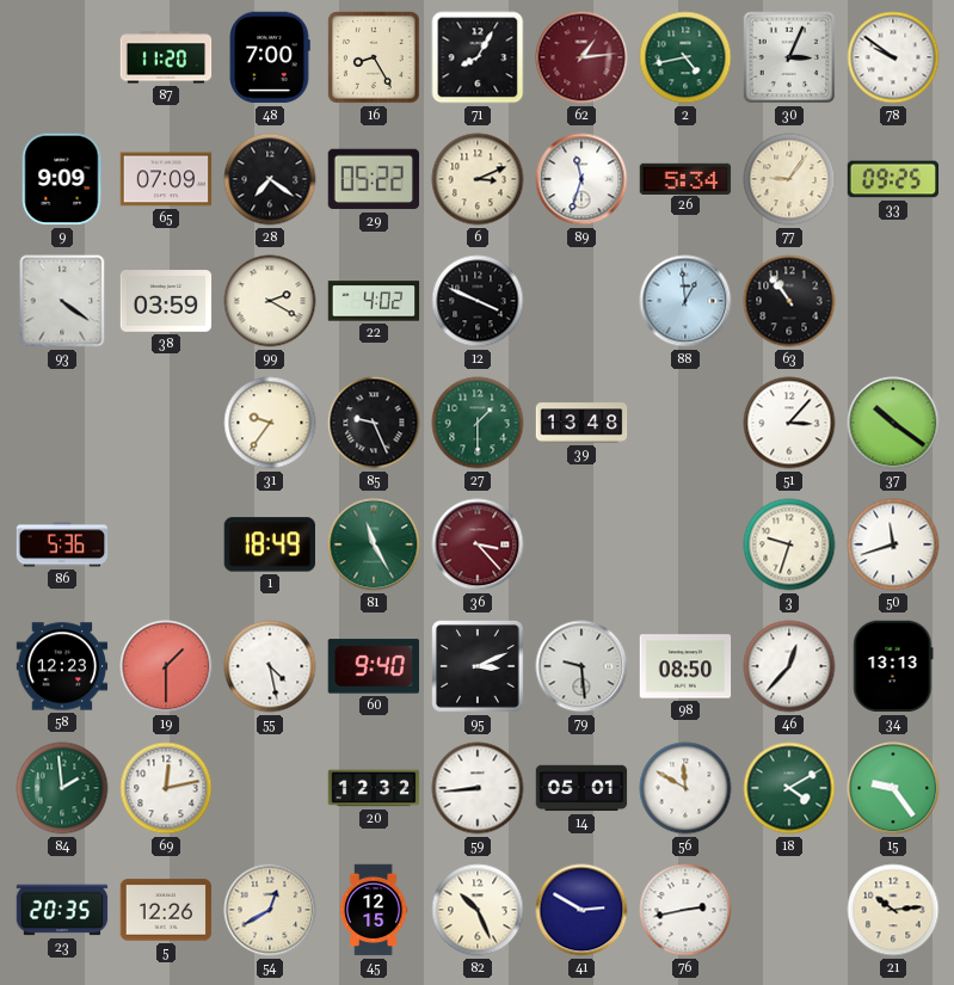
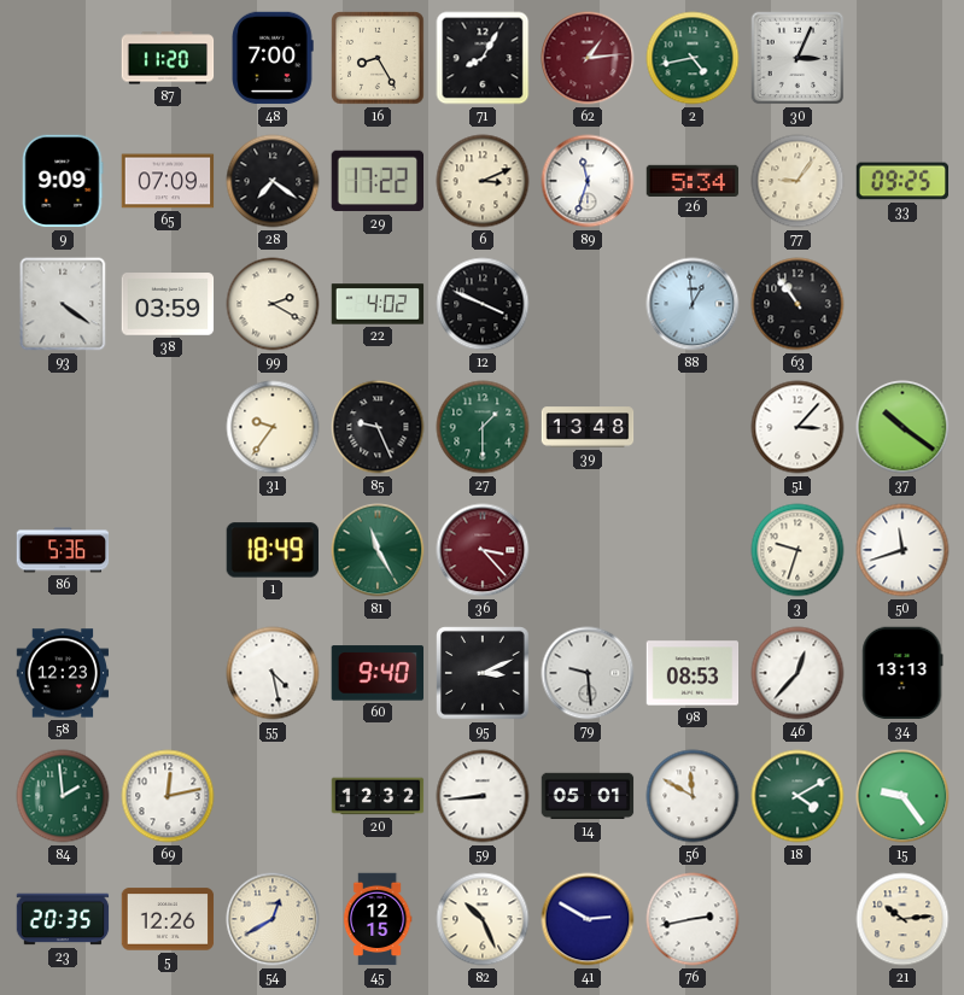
78: 9:51 -> none (893, 57)
29: 05:22 -> 17:22 (376, 181)
19: 1:30 -> none (166, 666)
98: 08:50 -> 08:53 (693, 673)
